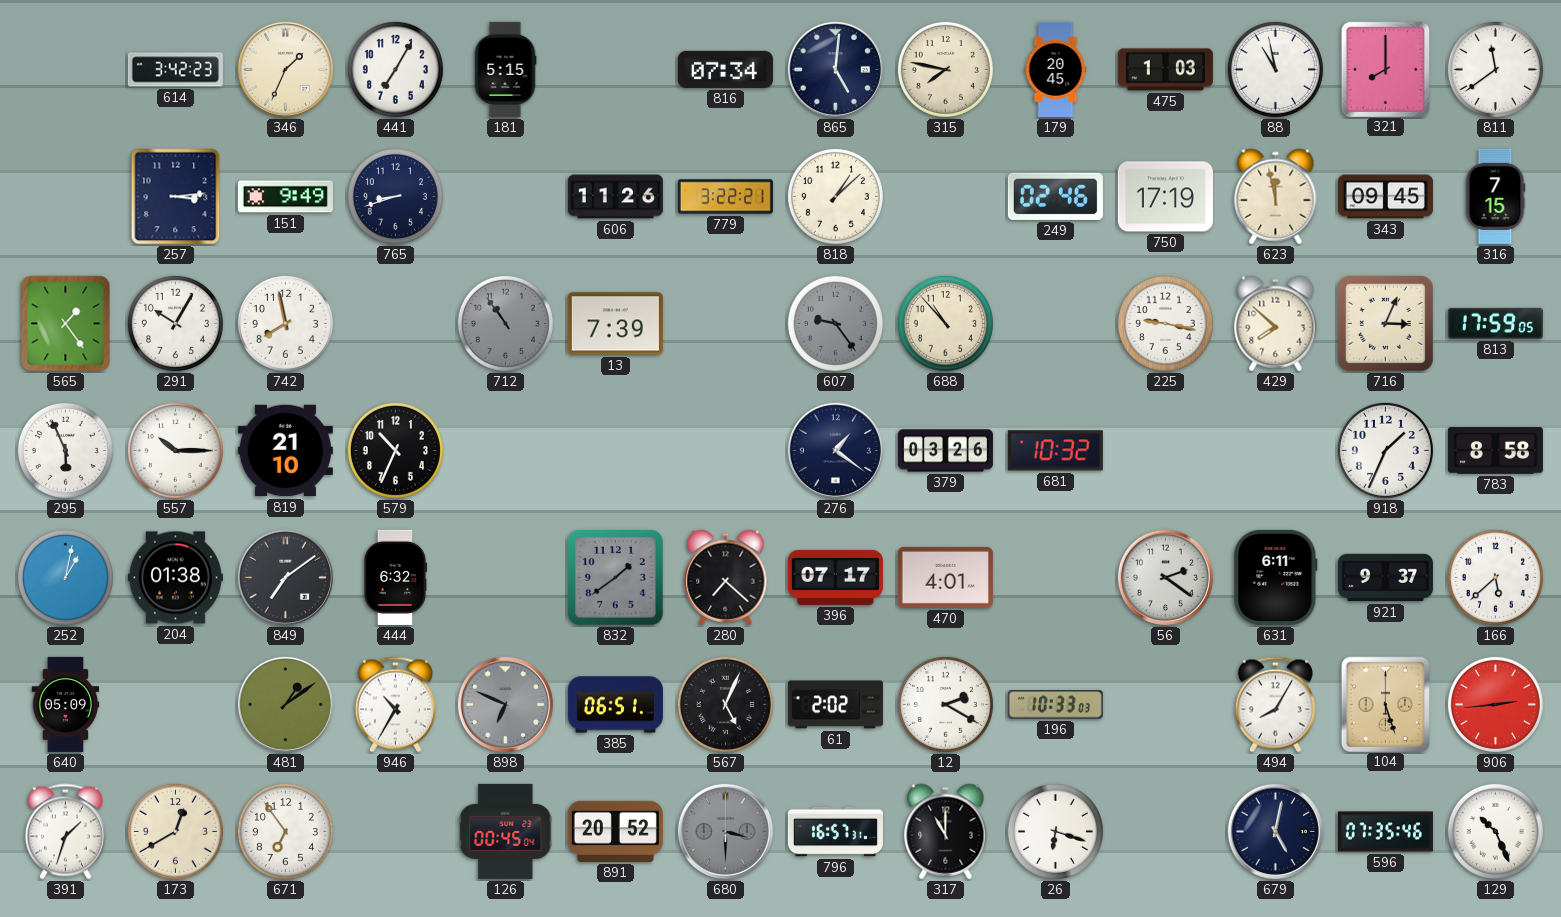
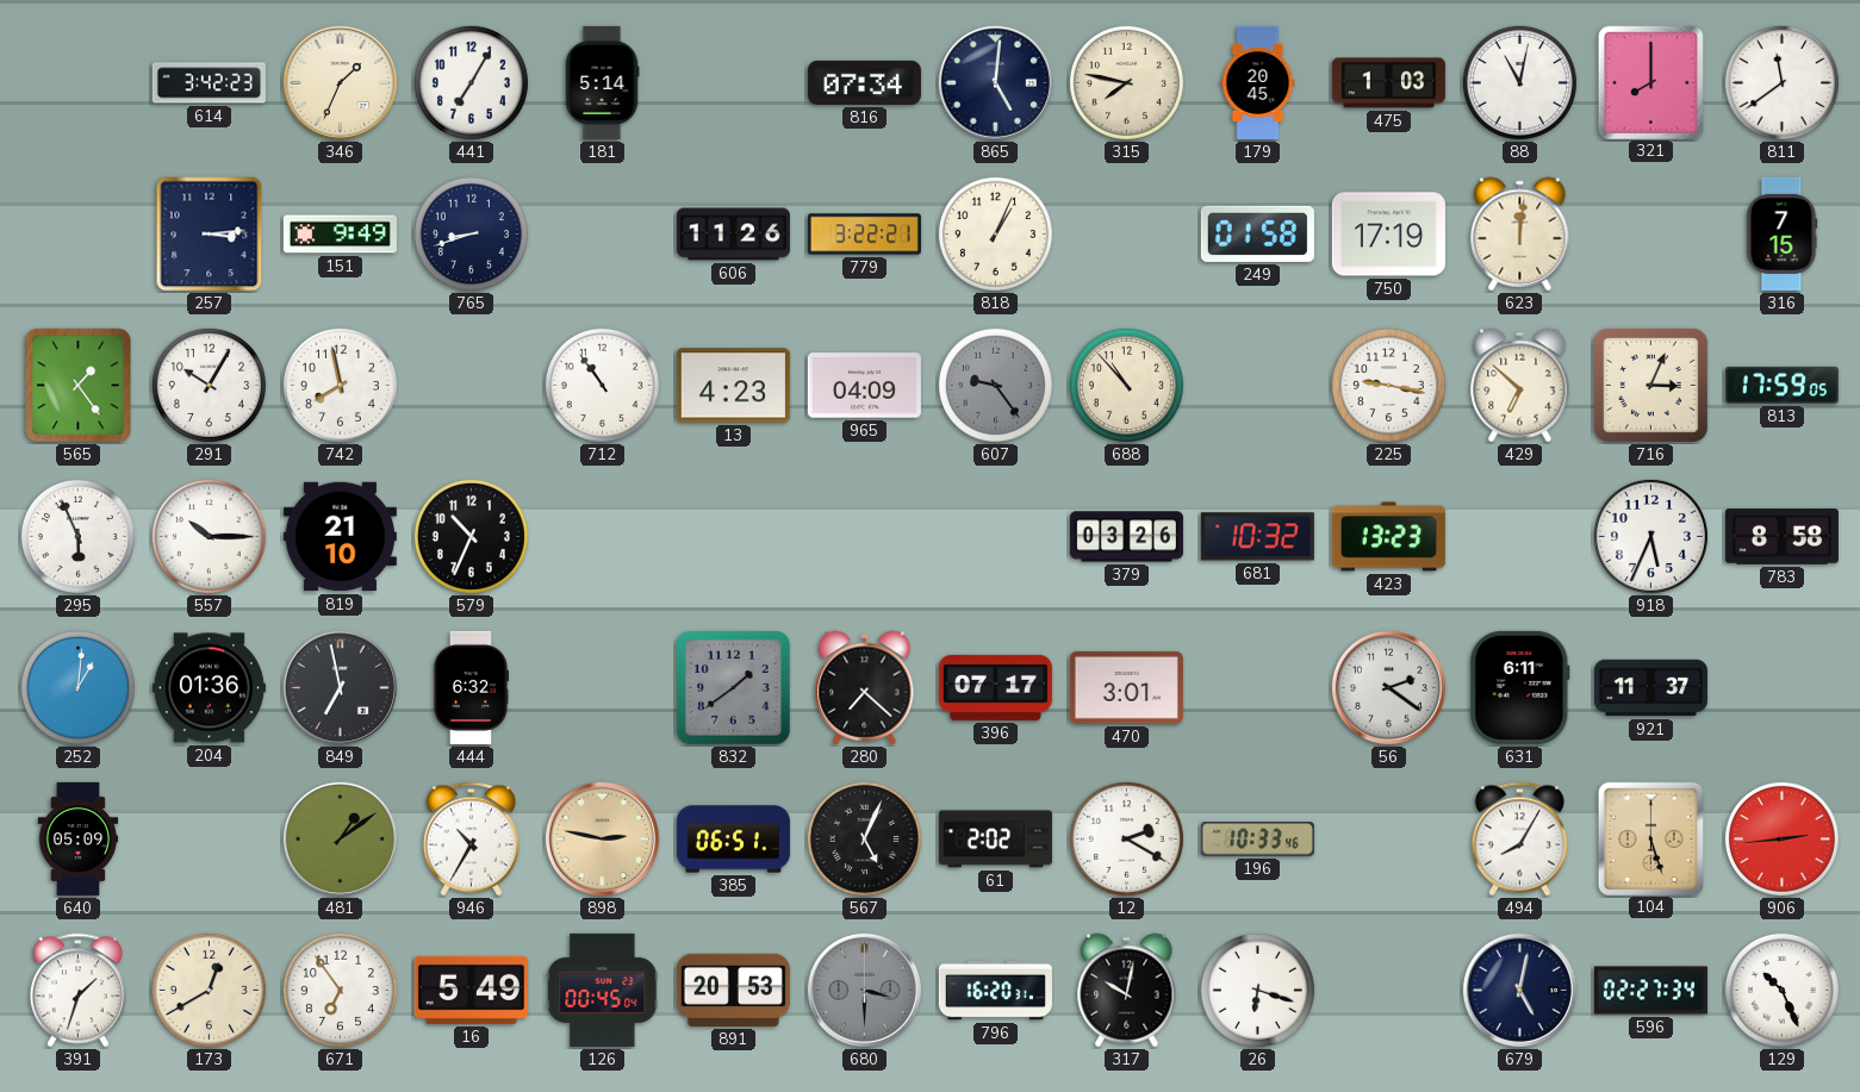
181: 5:15 -> 5:14 (602, 82)
88: 10:58 -> 11:02 (1519, 82)
818: 1:08 -> 1:04 (995, 233)
249: 02:46 -> 01:58 (1257, 233)
623: 11:58 -> 12:01 (1520, 235)
343: 09:45 -> none (1385, 197)
712 dial: grey -> white (602, 385)
13: 7:39 -> 4:23 (733, 386)
965: none -> 04:09 (864, 386)
429: 7:52 -> 6:52 (1520, 386)
276: 1:21 -> none (835, 450)
423: none -> 13:23 (1388, 537)
918: 1:34 -> 5:34 (1650, 536)
252: 1:02 -> 1:01 (77, 687)
204: 01:38 -> 01:36 (209, 688)
849: 7:09 -> 6:58 (340, 687)
470: 4:01 -> 3:01 (1126, 687)
921: 9:37 -> 11:37 (1650, 688)
166: 5:38 -> none (1495, 577)
898: 6:49 -> 2:47 (602, 838)
898 dial: grey -> champagne (602, 838)
196: 10:33:03 -> 10:33:46 (1257, 840)
16: none -> 5:49 (471, 990)
891: 20:52 -> 20:53 (733, 990)
796: 16:57 -> 16:20 (995, 991)
317: 11:00 -> 10:02 (1127, 991)
596: 07:35 -> 02:27 (1650, 991)
